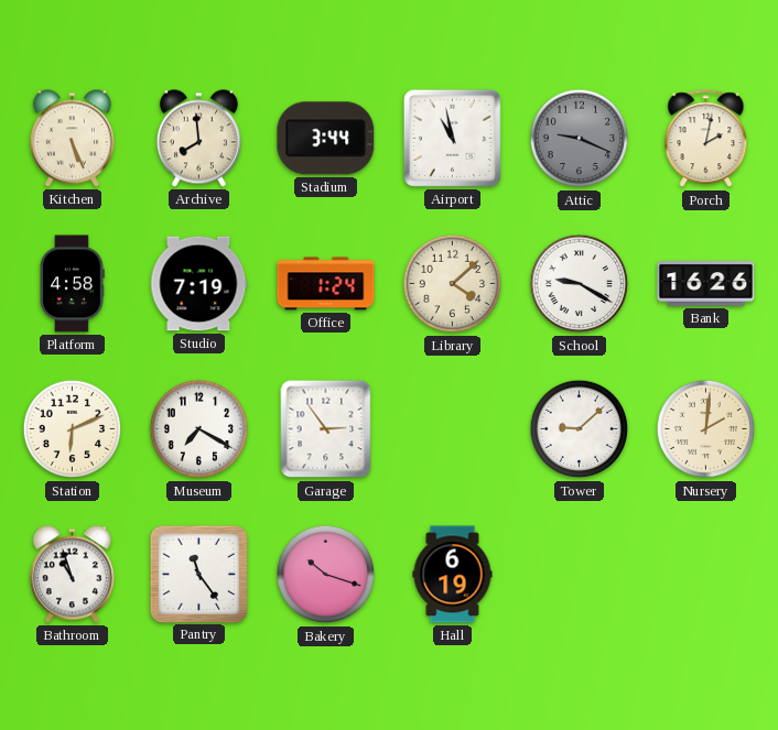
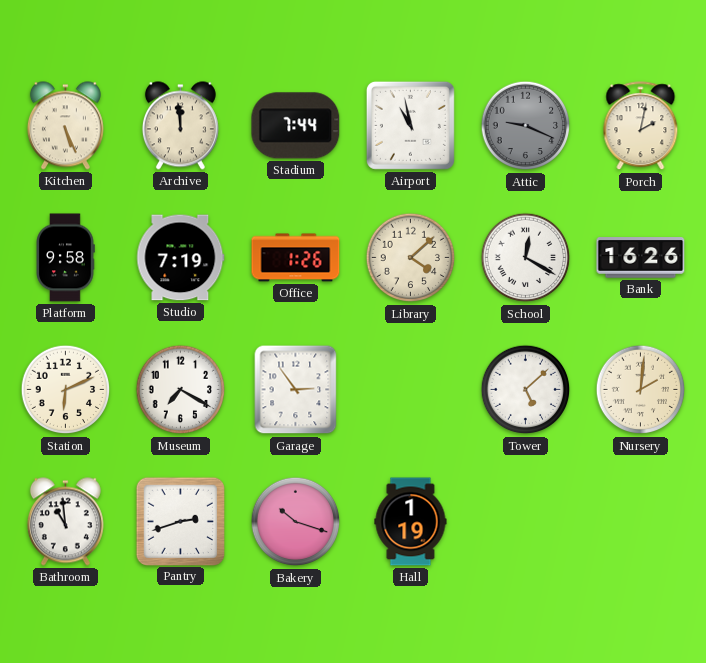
Archive: 7:59 -> 11:59 (180, 126)
Stadium: 3:44 -> 7:44 (296, 126)
Platform: 4:58 -> 9:58 (65, 258)
Office: 1:24 -> 1:26 (296, 258)
School: 9:20 -> 12:20 (526, 258)
Tower: 9:08 -> 5:08 (526, 390)
Bathroom: 10:57 -> 10:59 (65, 522)
Pantry: 11:24 -> 2:42 (180, 521)
Hall: 6:19 -> 1:19 (411, 522)
